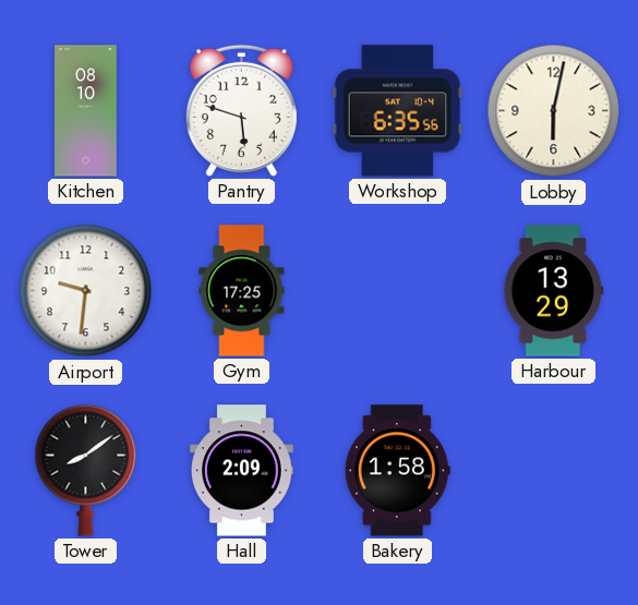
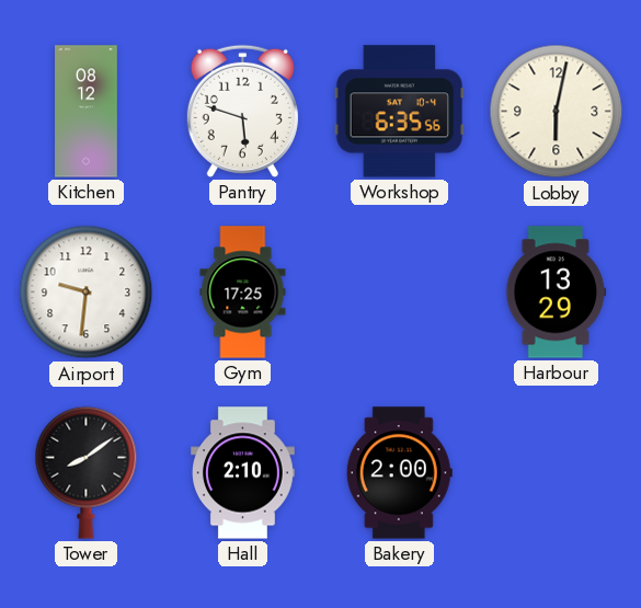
Kitchen: 08:10 -> 08:12 (87, 112)
Hall: 2:09 -> 2:10 (243, 473)
Bakery: 1:58 -> 2:00 (399, 473)
